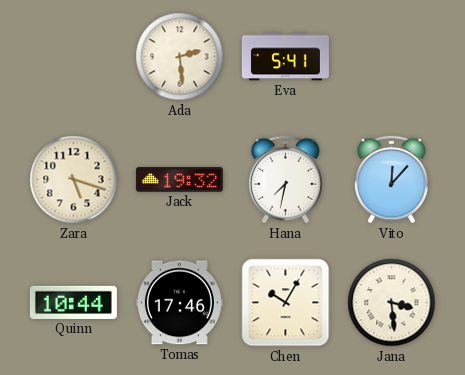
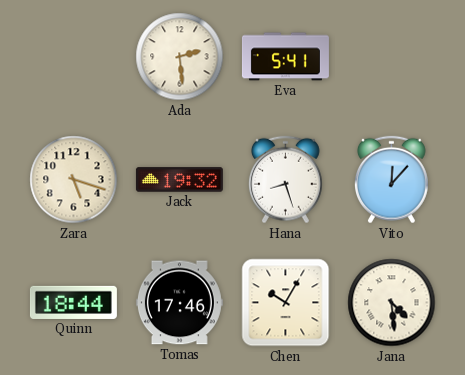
Hana: 7:32 -> 8:27 (285, 180)
Quinn: 10:44 -> 18:44 (73, 302)
Jana: 3:29 -> 4:29 (392, 303)
